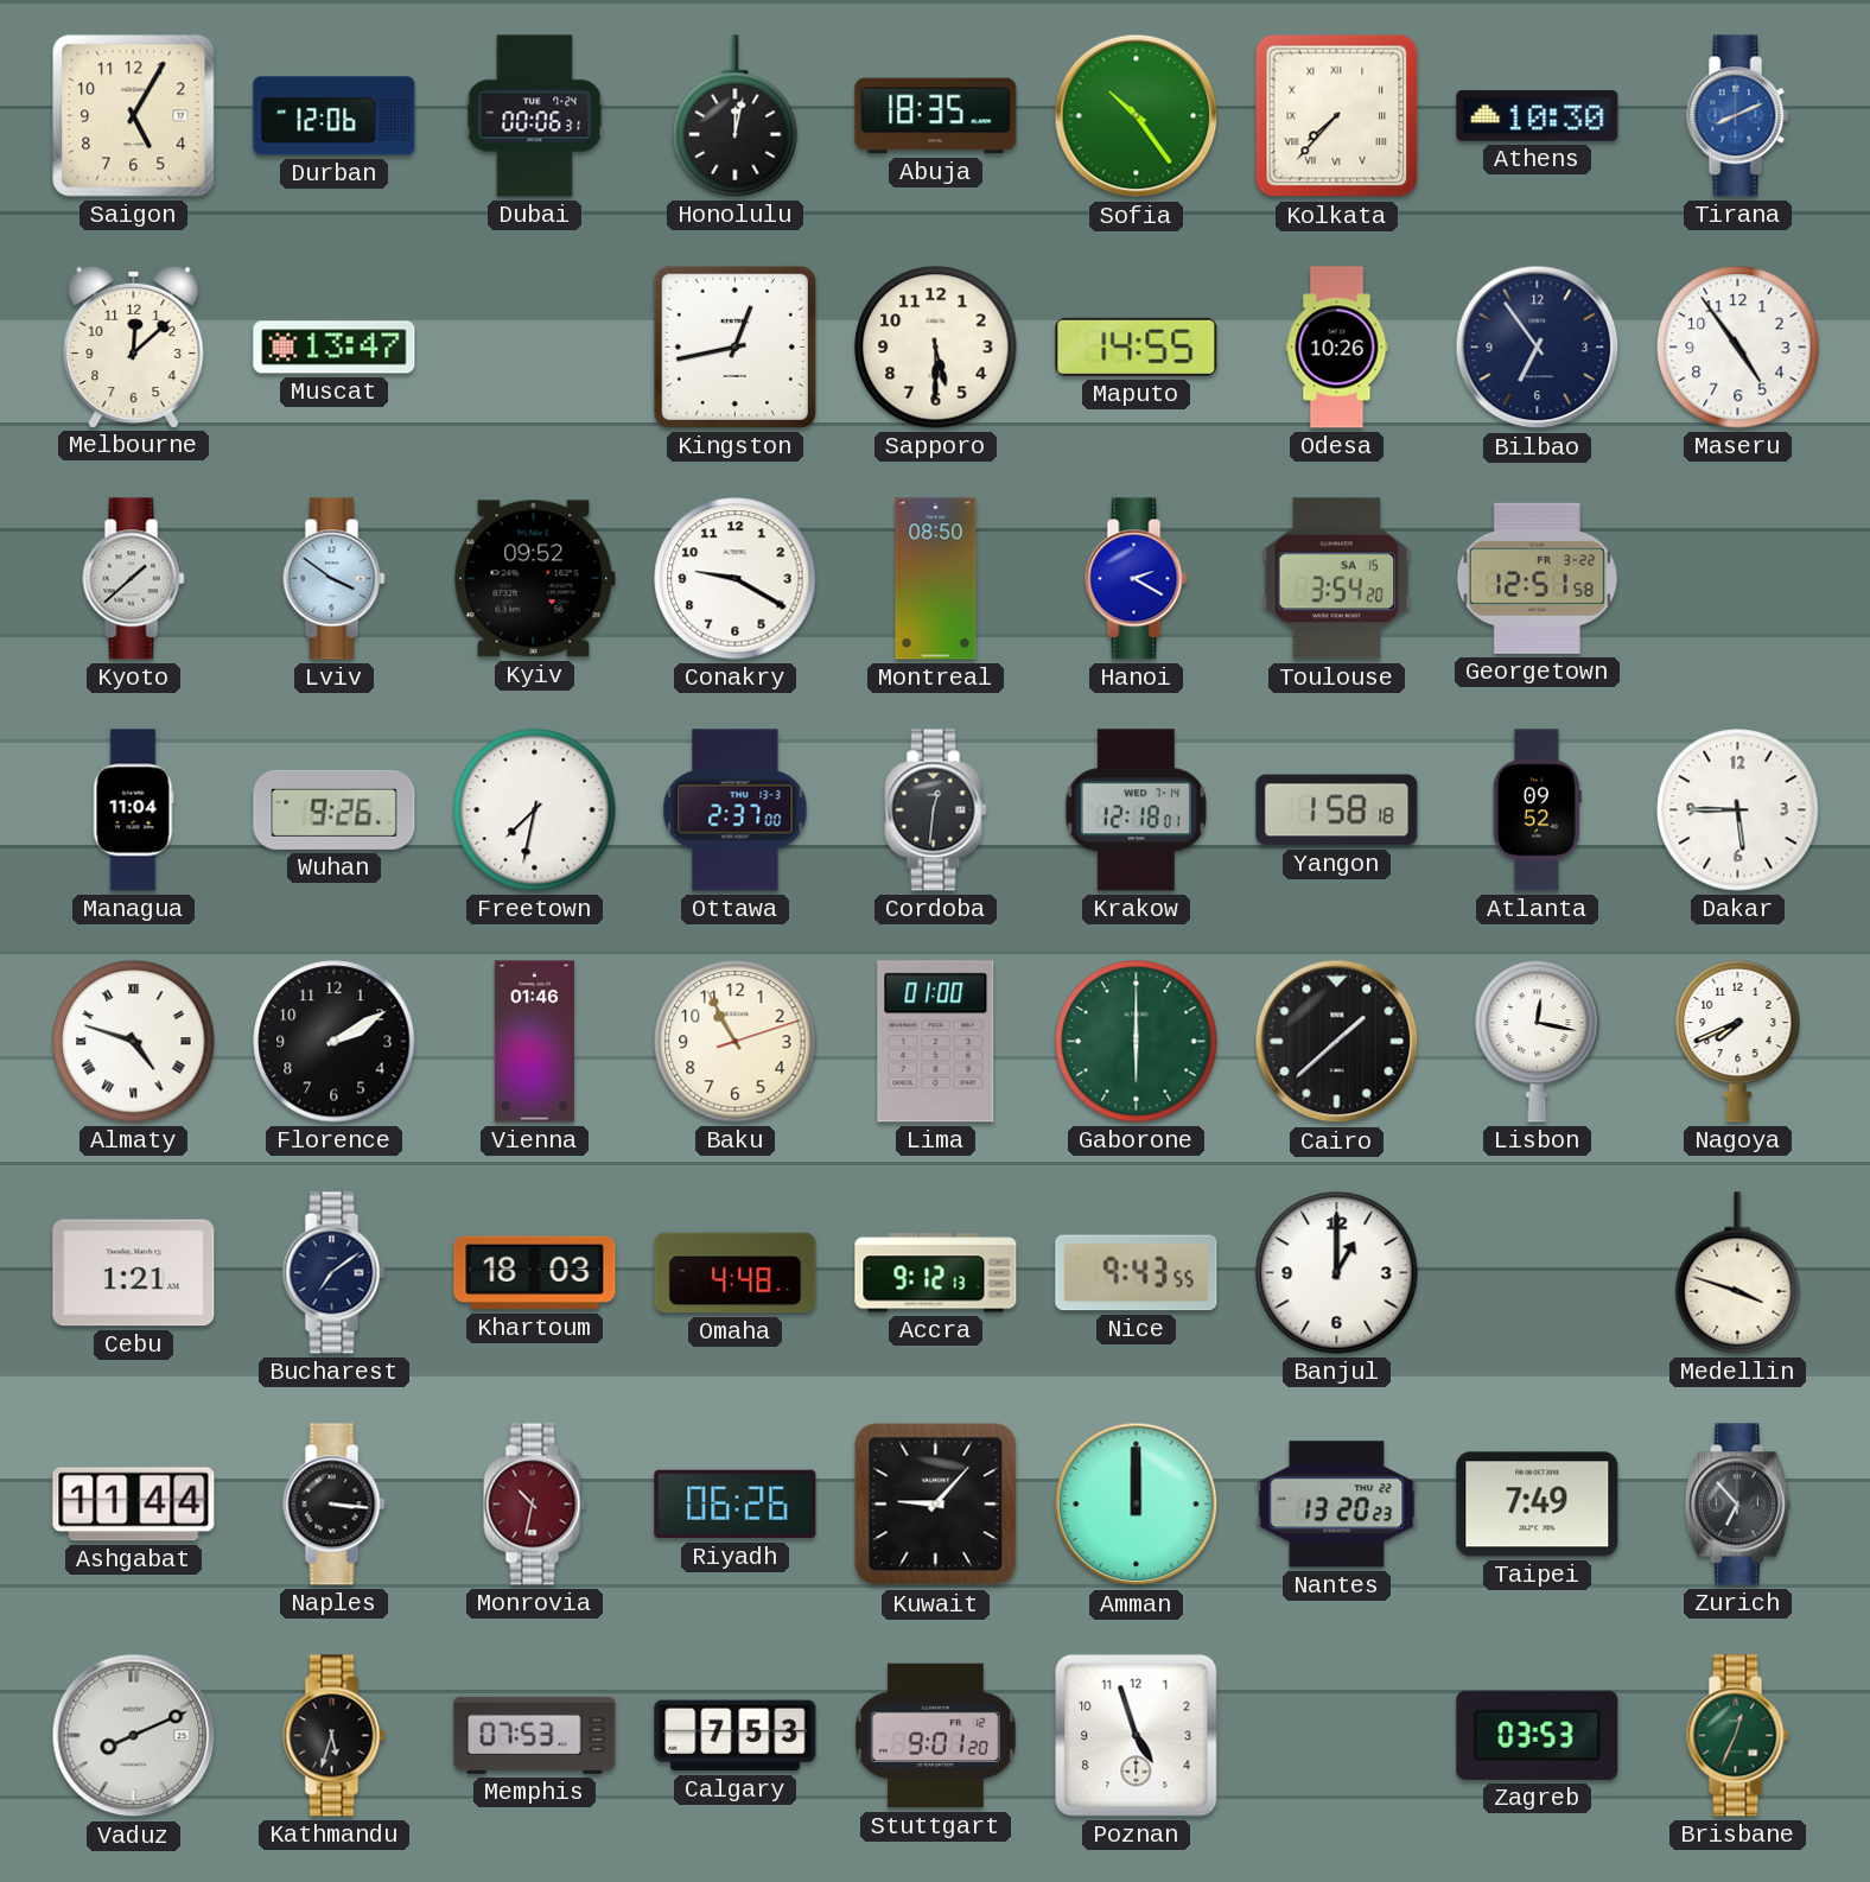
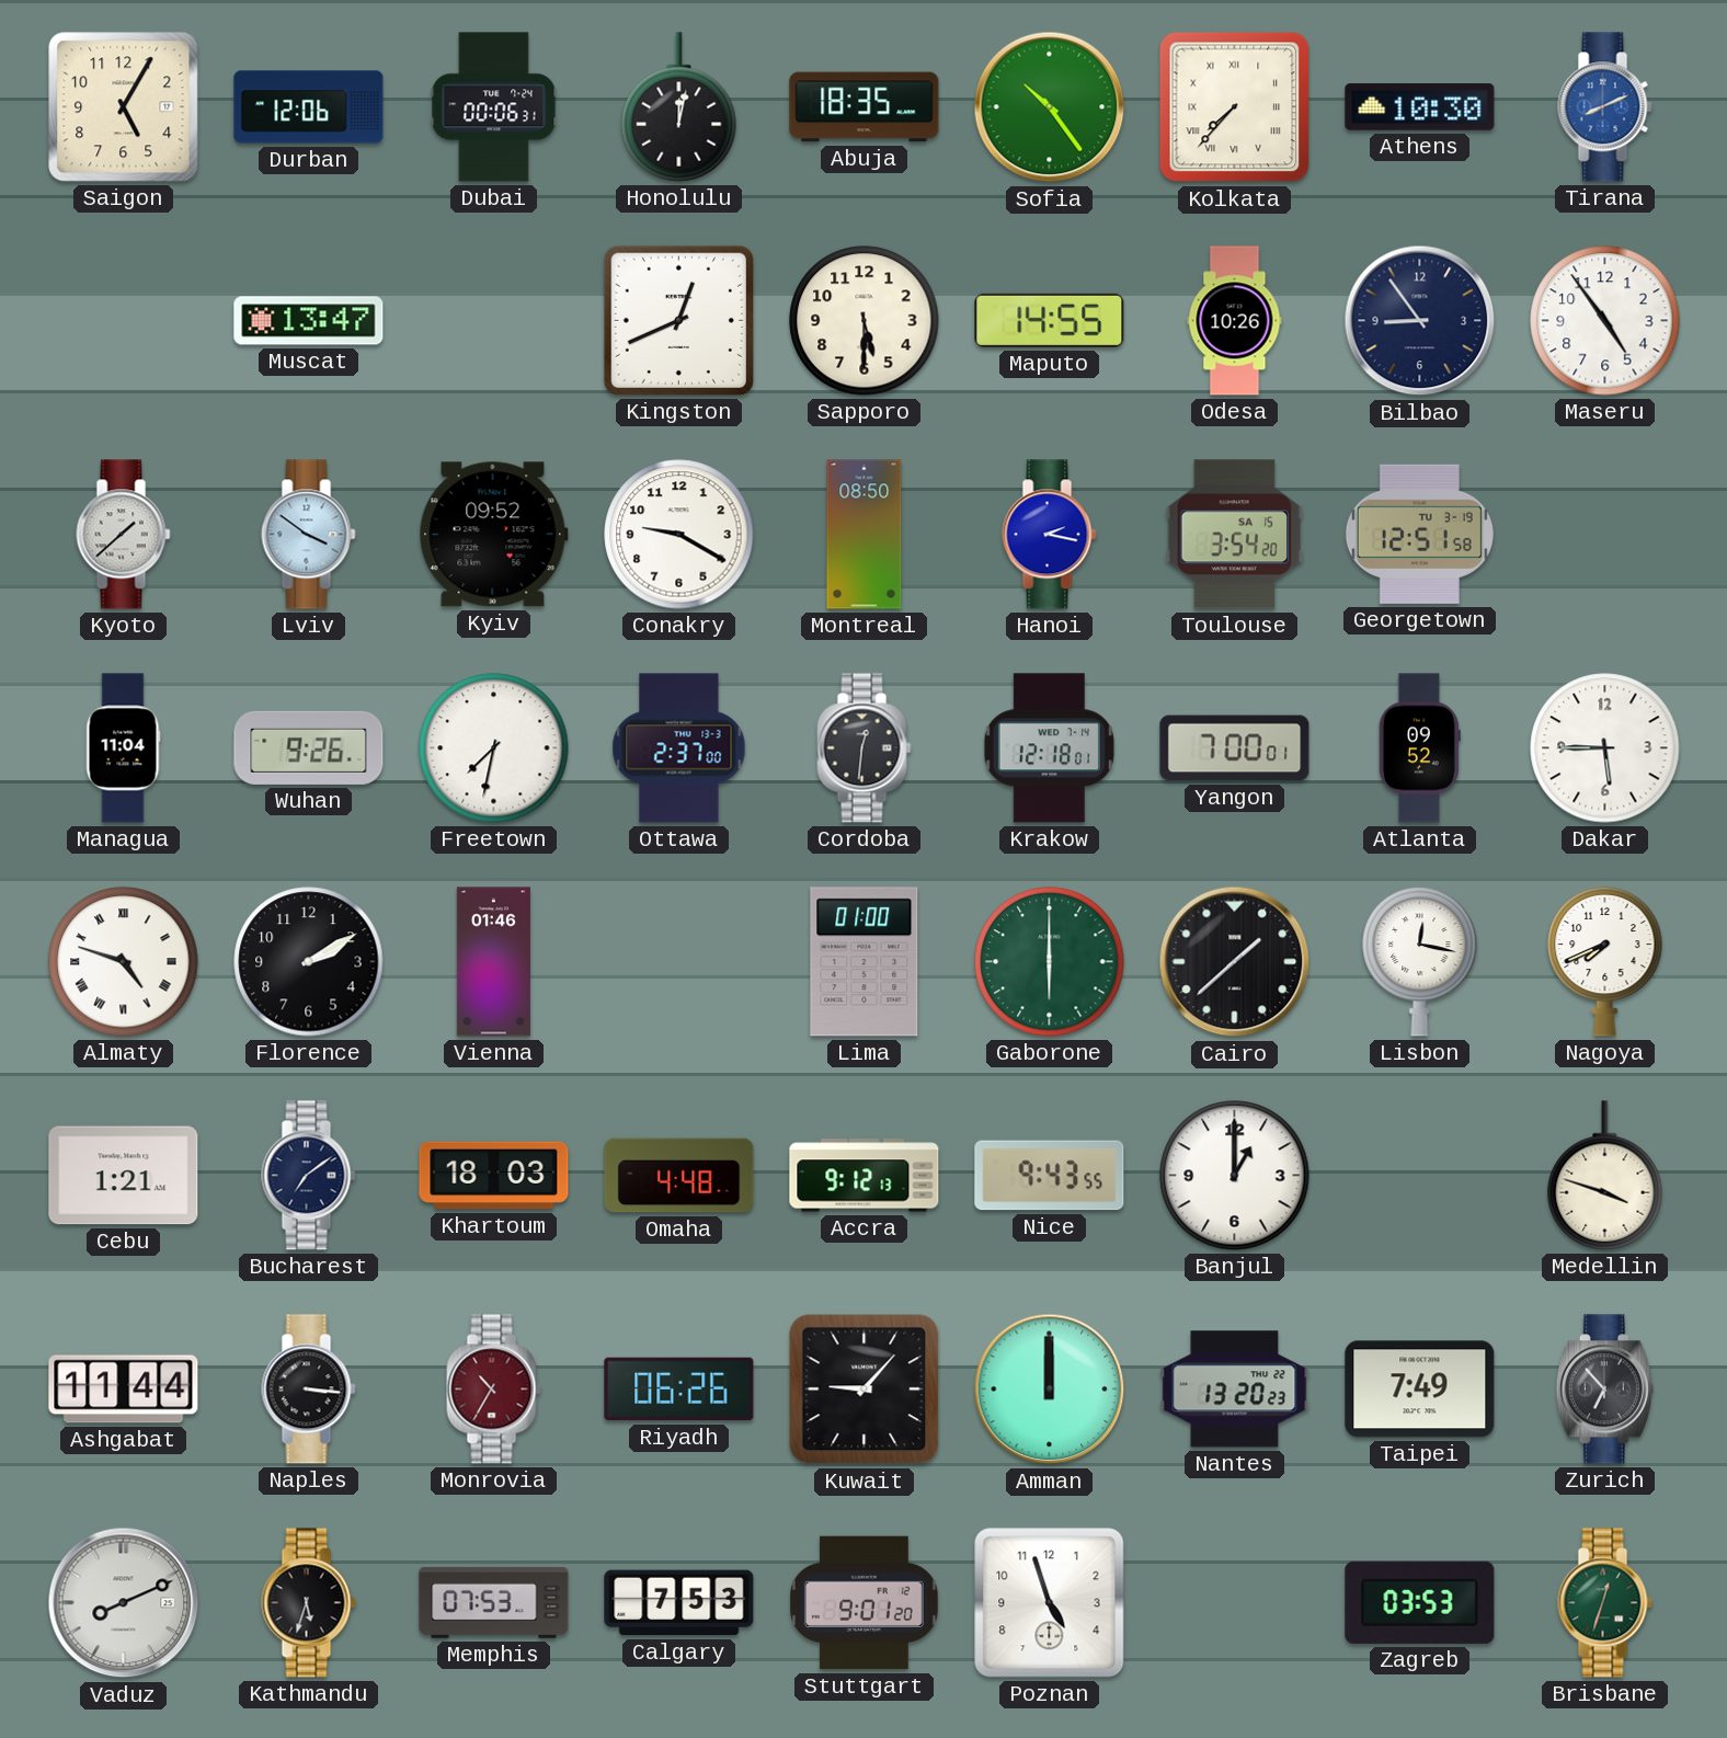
Melbourne: 12:08 -> none (134, 346)
Kingston: 12:43 -> 12:41 (678, 320)
Bilbao: 6:54 -> 8:54 (1420, 321)
Hanoi: 2:20 -> 2:17 (1050, 535)
Georgetown date: FR 3-22 -> TU 3-19 (1419, 534)
Yangon: 1:58 -> 7:00 (1235, 748)
Baku: 10:55 -> none (736, 1042)
Monrovia: 10:32 -> 10:35 (494, 1390)
Brisbane: 12:34 -> 12:33 (1605, 1603)
